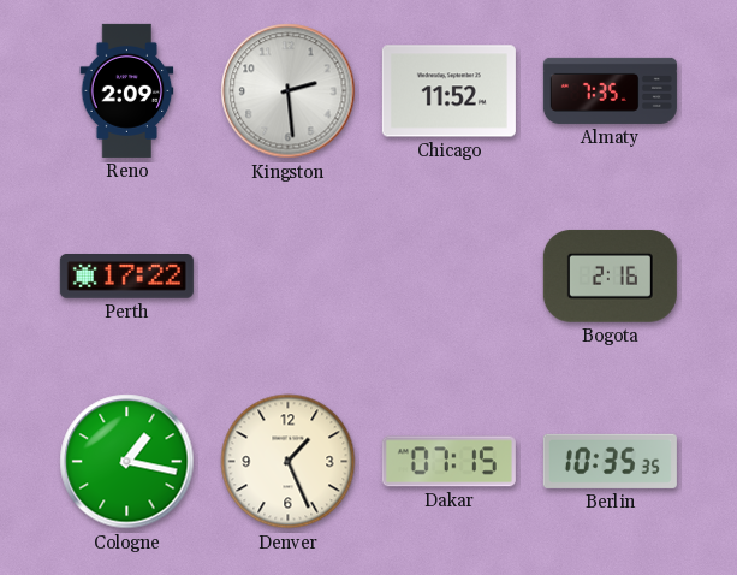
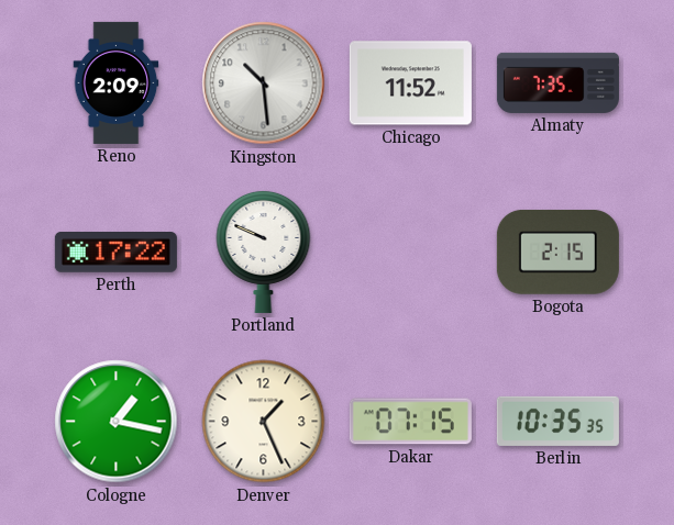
Kingston: 2:29 -> 10:29 (264, 83)
Portland: none -> 9:49 (264, 252)
Bogota: 2:16 -> 2:15 (557, 252)
